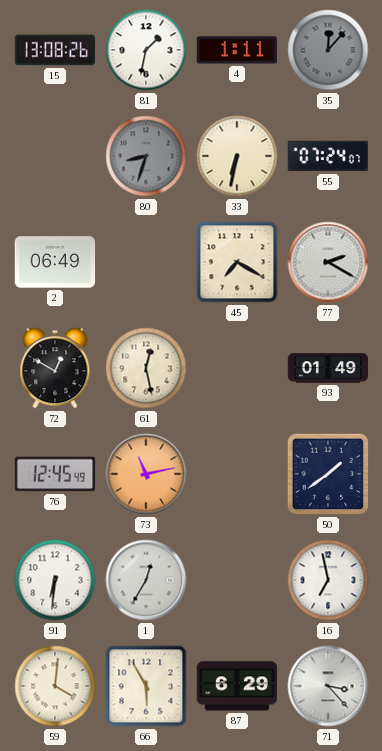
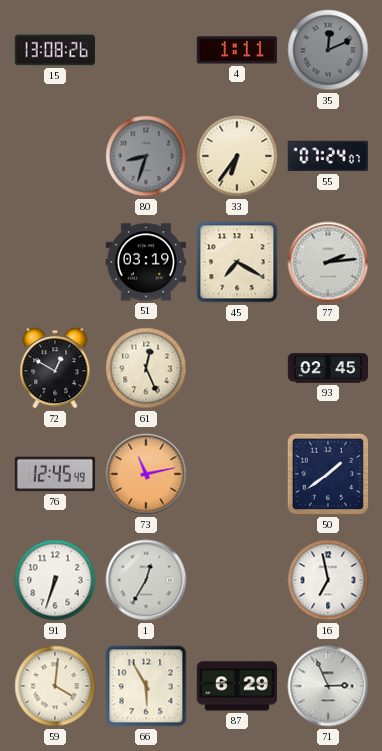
81: 1:32 -> none (146, 50)
35: 12:07 -> 12:11 (328, 50)
33: 6:32 -> 6:36 (237, 156)
2: 06:49 -> none (55, 262)
51: none -> 03:19 (146, 262)
77: 2:20 -> 2:14 (328, 262)
61: 12:28 -> 12:26 (146, 368)
93: 01:49 -> 02:45 (328, 368)
91: 6:31 -> 6:33 (55, 580)
71: 3:23 -> 2:56 (328, 686)
